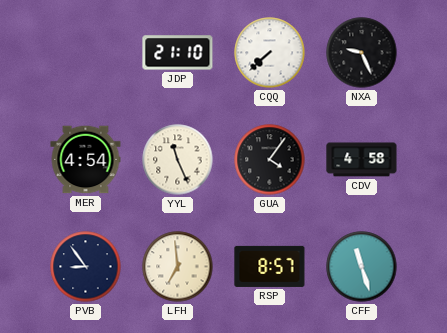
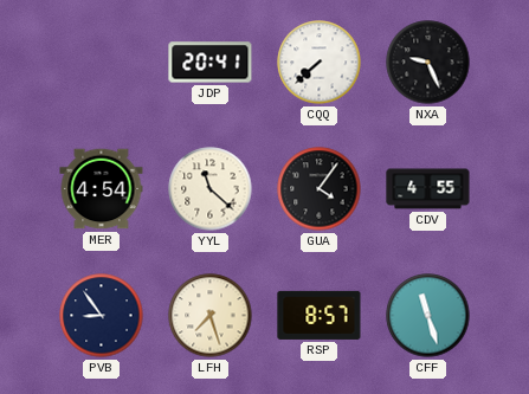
JDP: 21:10 -> 20:41 (211, 63)
YYL: 11:26 -> 11:22 (211, 189)
CDV: 4:58 -> 4:55 (428, 189)
LFH: 6:59 -> 7:27 (211, 316)
